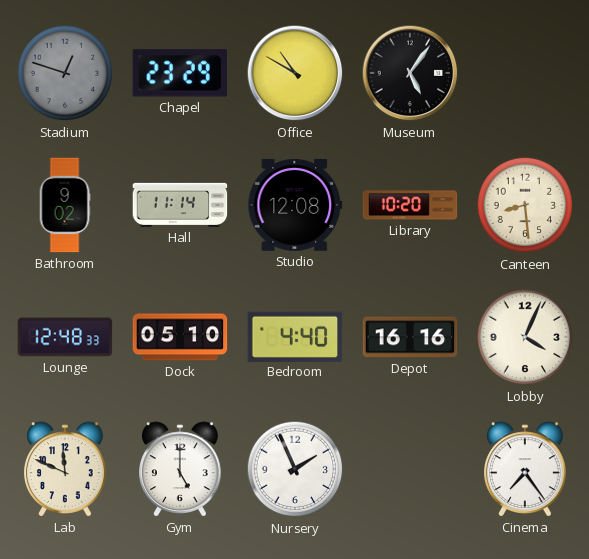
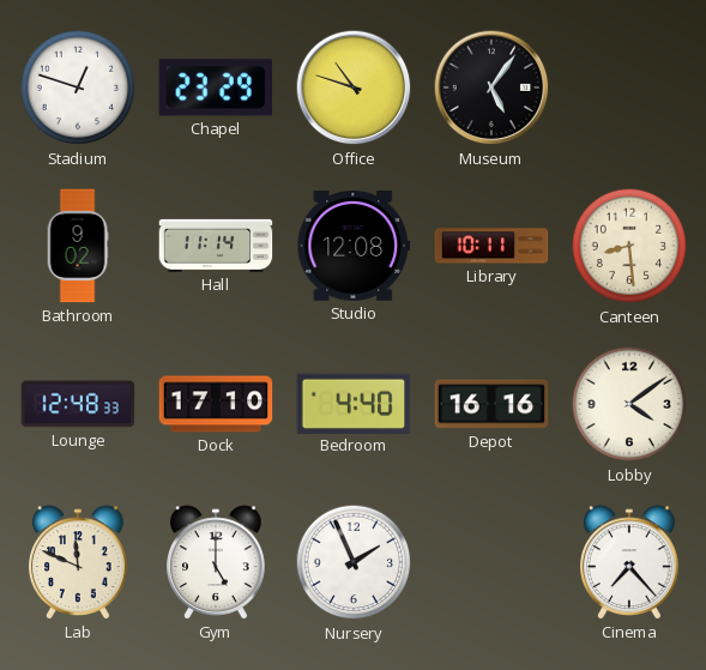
Stadium dial: grey -> white (78, 87)
Office: 10:50 -> 10:48 (354, 87)
Library: 10:20 -> 10:11 (491, 246)
Dock: 05:10 -> 17:10 (216, 404)
Lobby: 4:04 -> 4:09 (629, 404)
Cinema: 7:24 -> 7:23 (630, 562)
